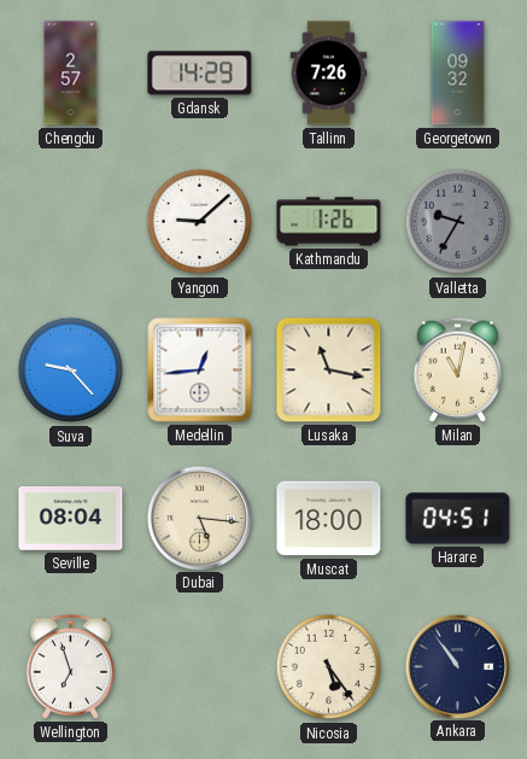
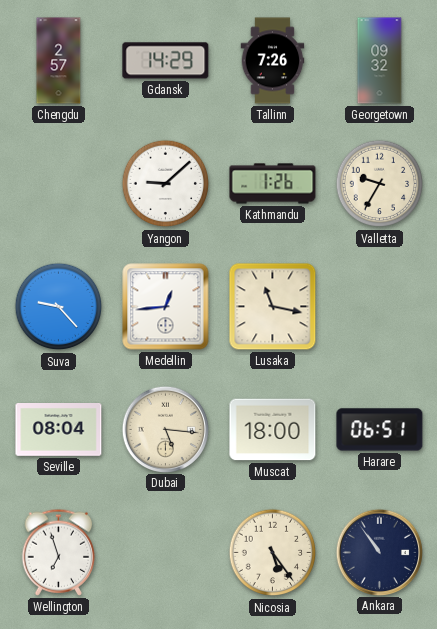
Valletta dial: grey -> cream (380, 184)
Milan: 11:02 -> none (458, 369)
Harare: 04:51 -> 06:51 (380, 430)
